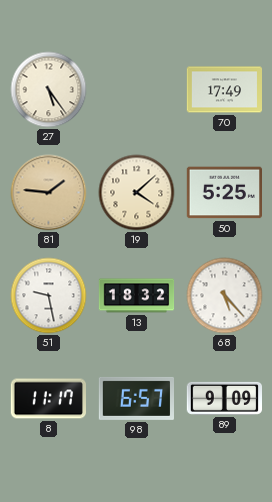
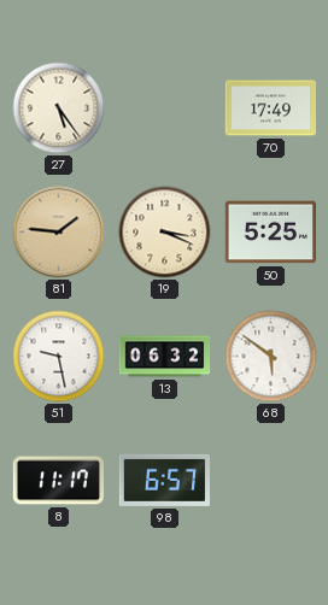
19: 4:08 -> 3:19 (165, 233)
13: 18:32 -> 06:32 (165, 357)
68: 5:23 -> 5:51 (271, 357)
89: 9:09 -> none (224, 398)
